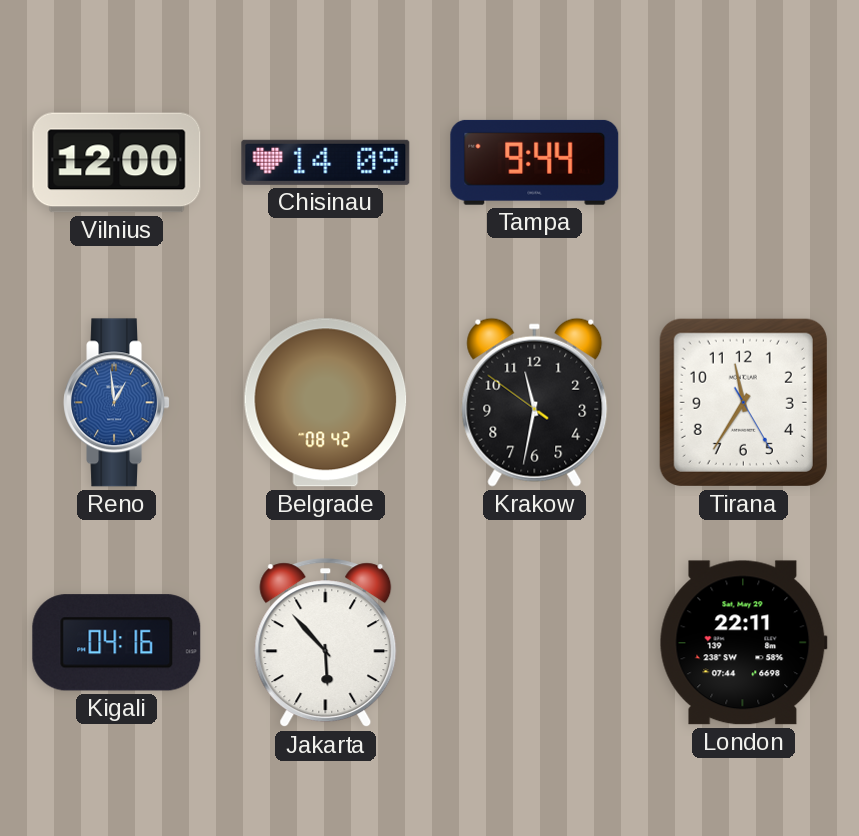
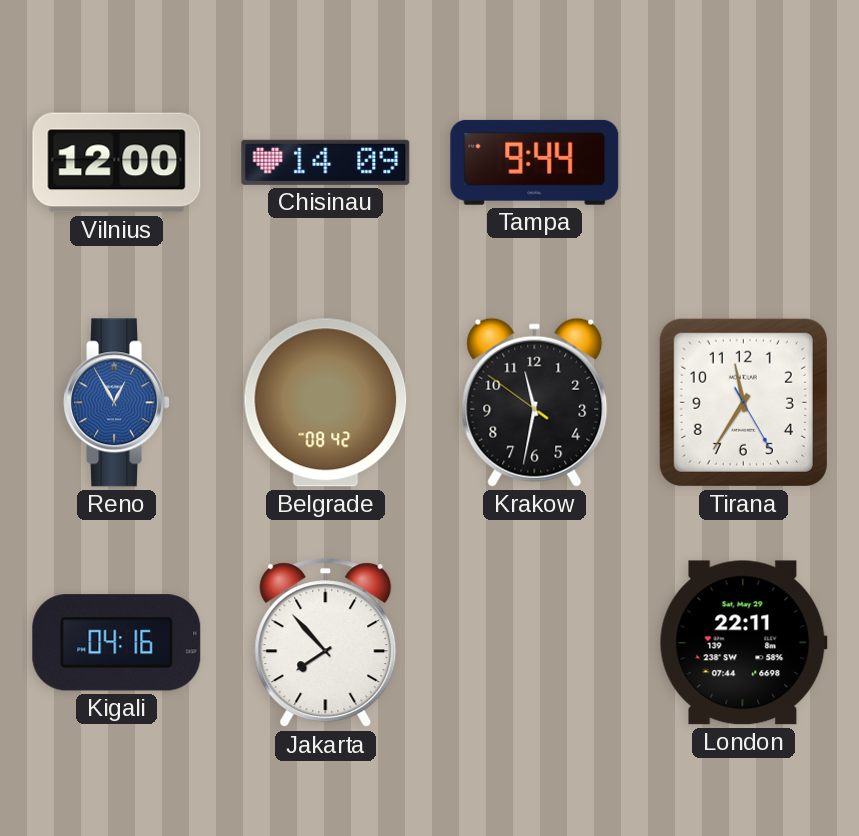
Reno: 12:59 -> 12:55 (116, 403)
Jakarta: 5:53 -> 7:53 (326, 643)
